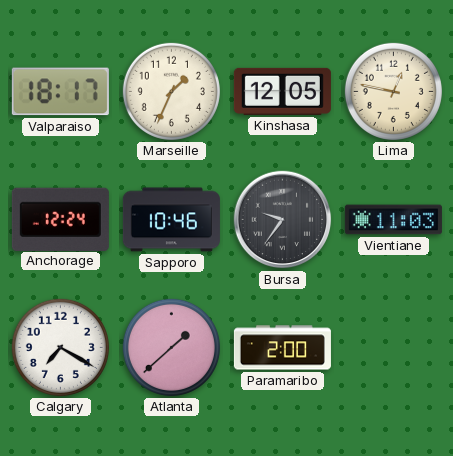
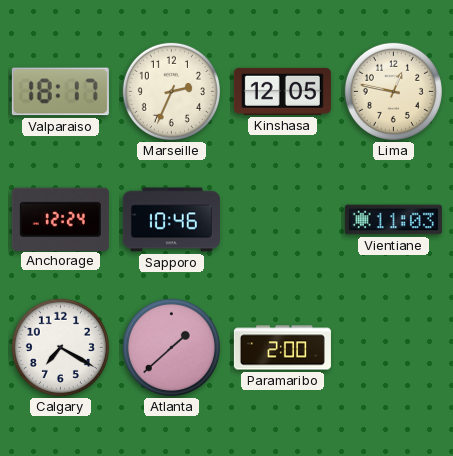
Marseille: 1:34 -> 2:34 (171, 91)
Bursa: 9:36 -> none (283, 220)
